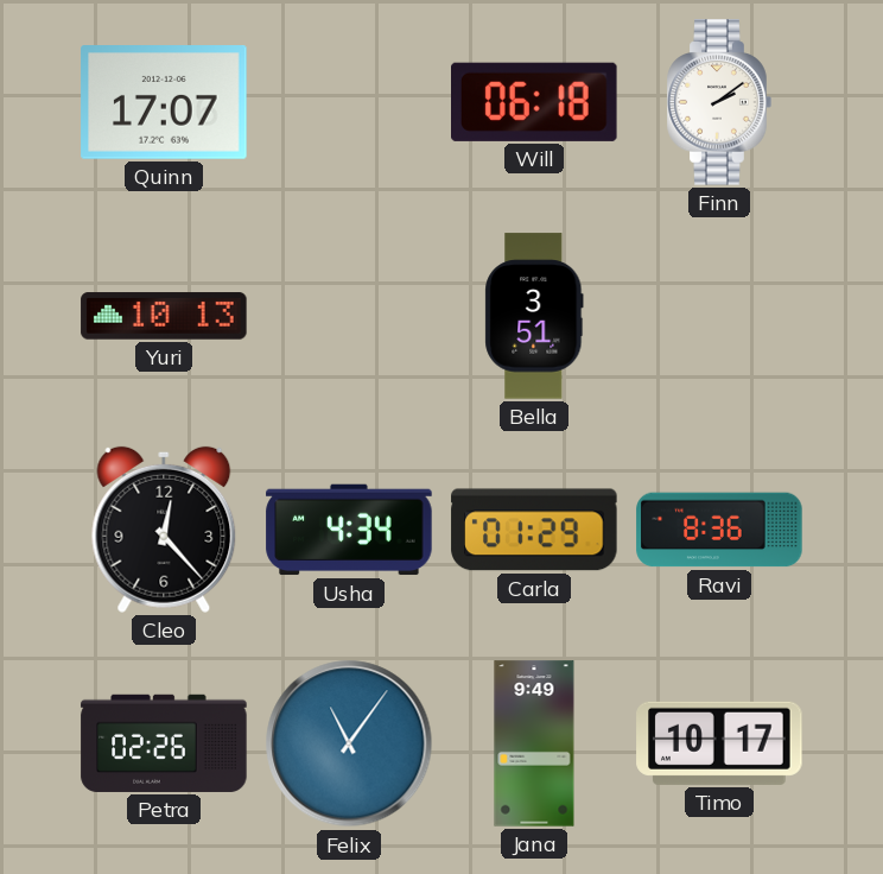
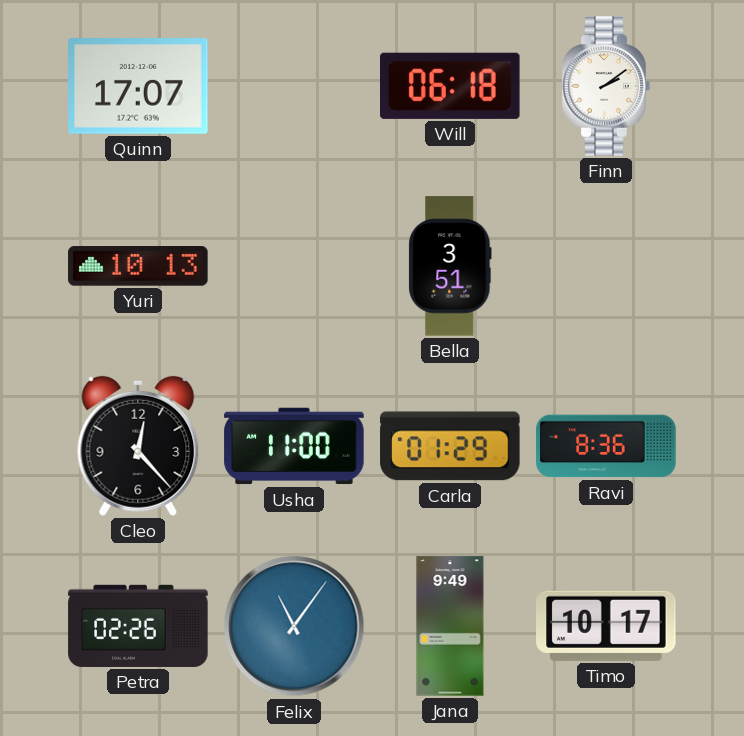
Usha: 4:34 -> 11:00 (294, 446)
